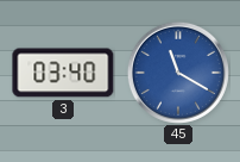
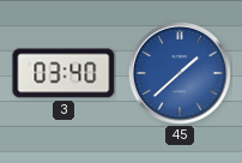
45: 11:20 -> 1:38 (180, 73)
